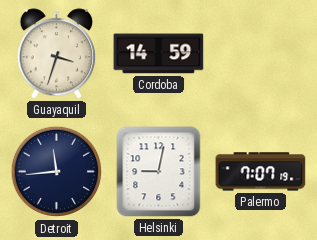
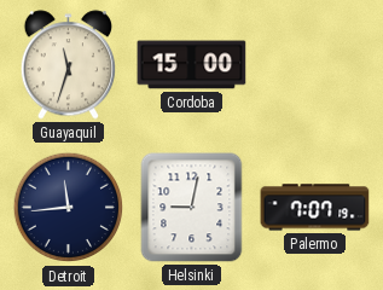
Guayaquil: 3:33 -> 11:33 (69, 65)
Cordoba: 14:59 -> 15:00 (192, 65)
